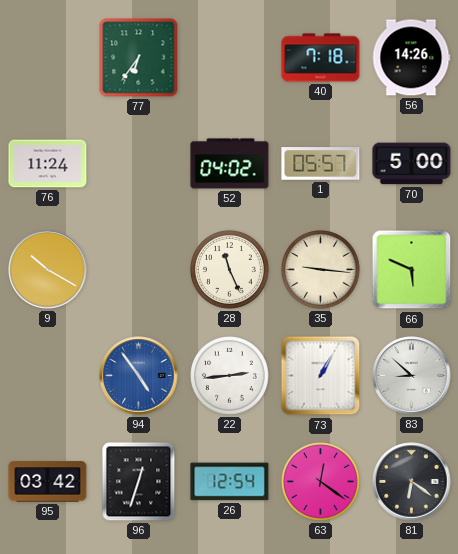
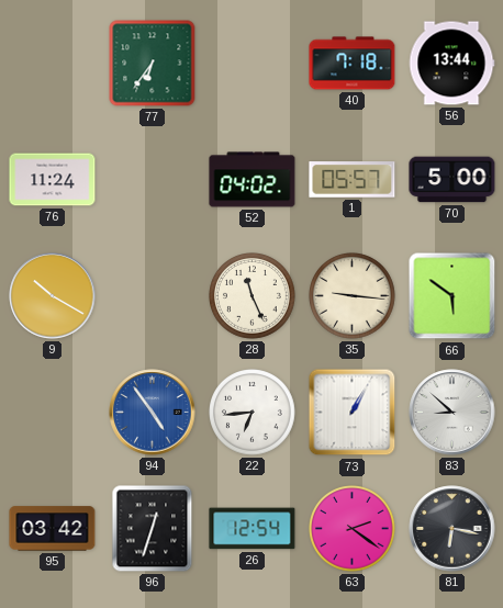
56: 14:26 -> 13:44 (451, 64)
66: 5:49 -> 5:51 (452, 296)
22: 2:44 -> 6:44 (253, 413)
63: 12:21 -> 2:21 (353, 529)
81: 6:21 -> 6:17 (452, 529)
